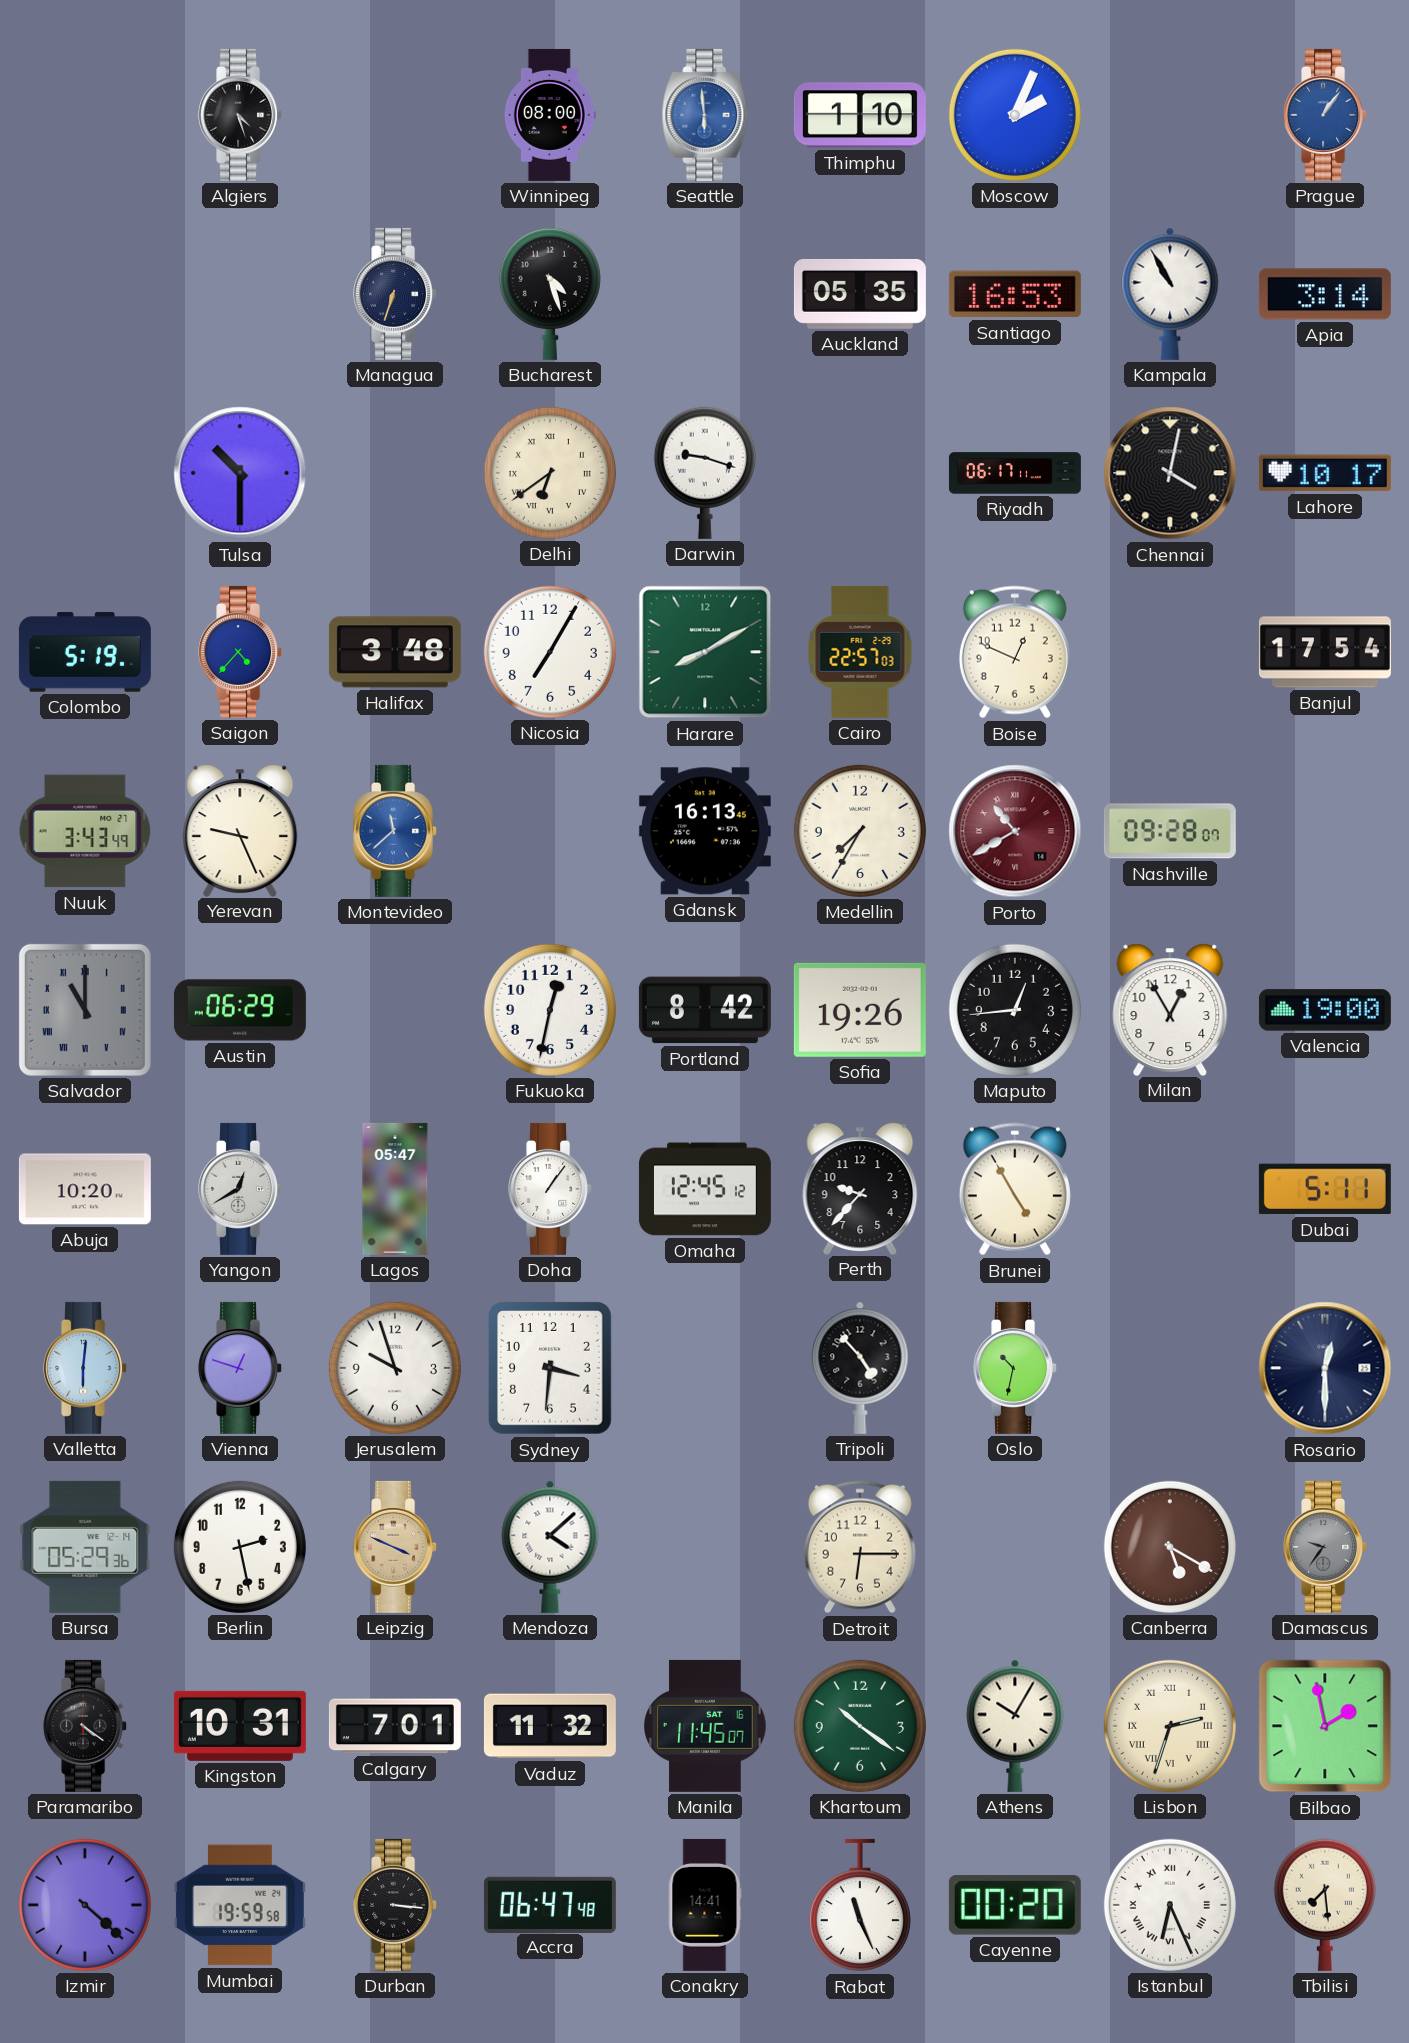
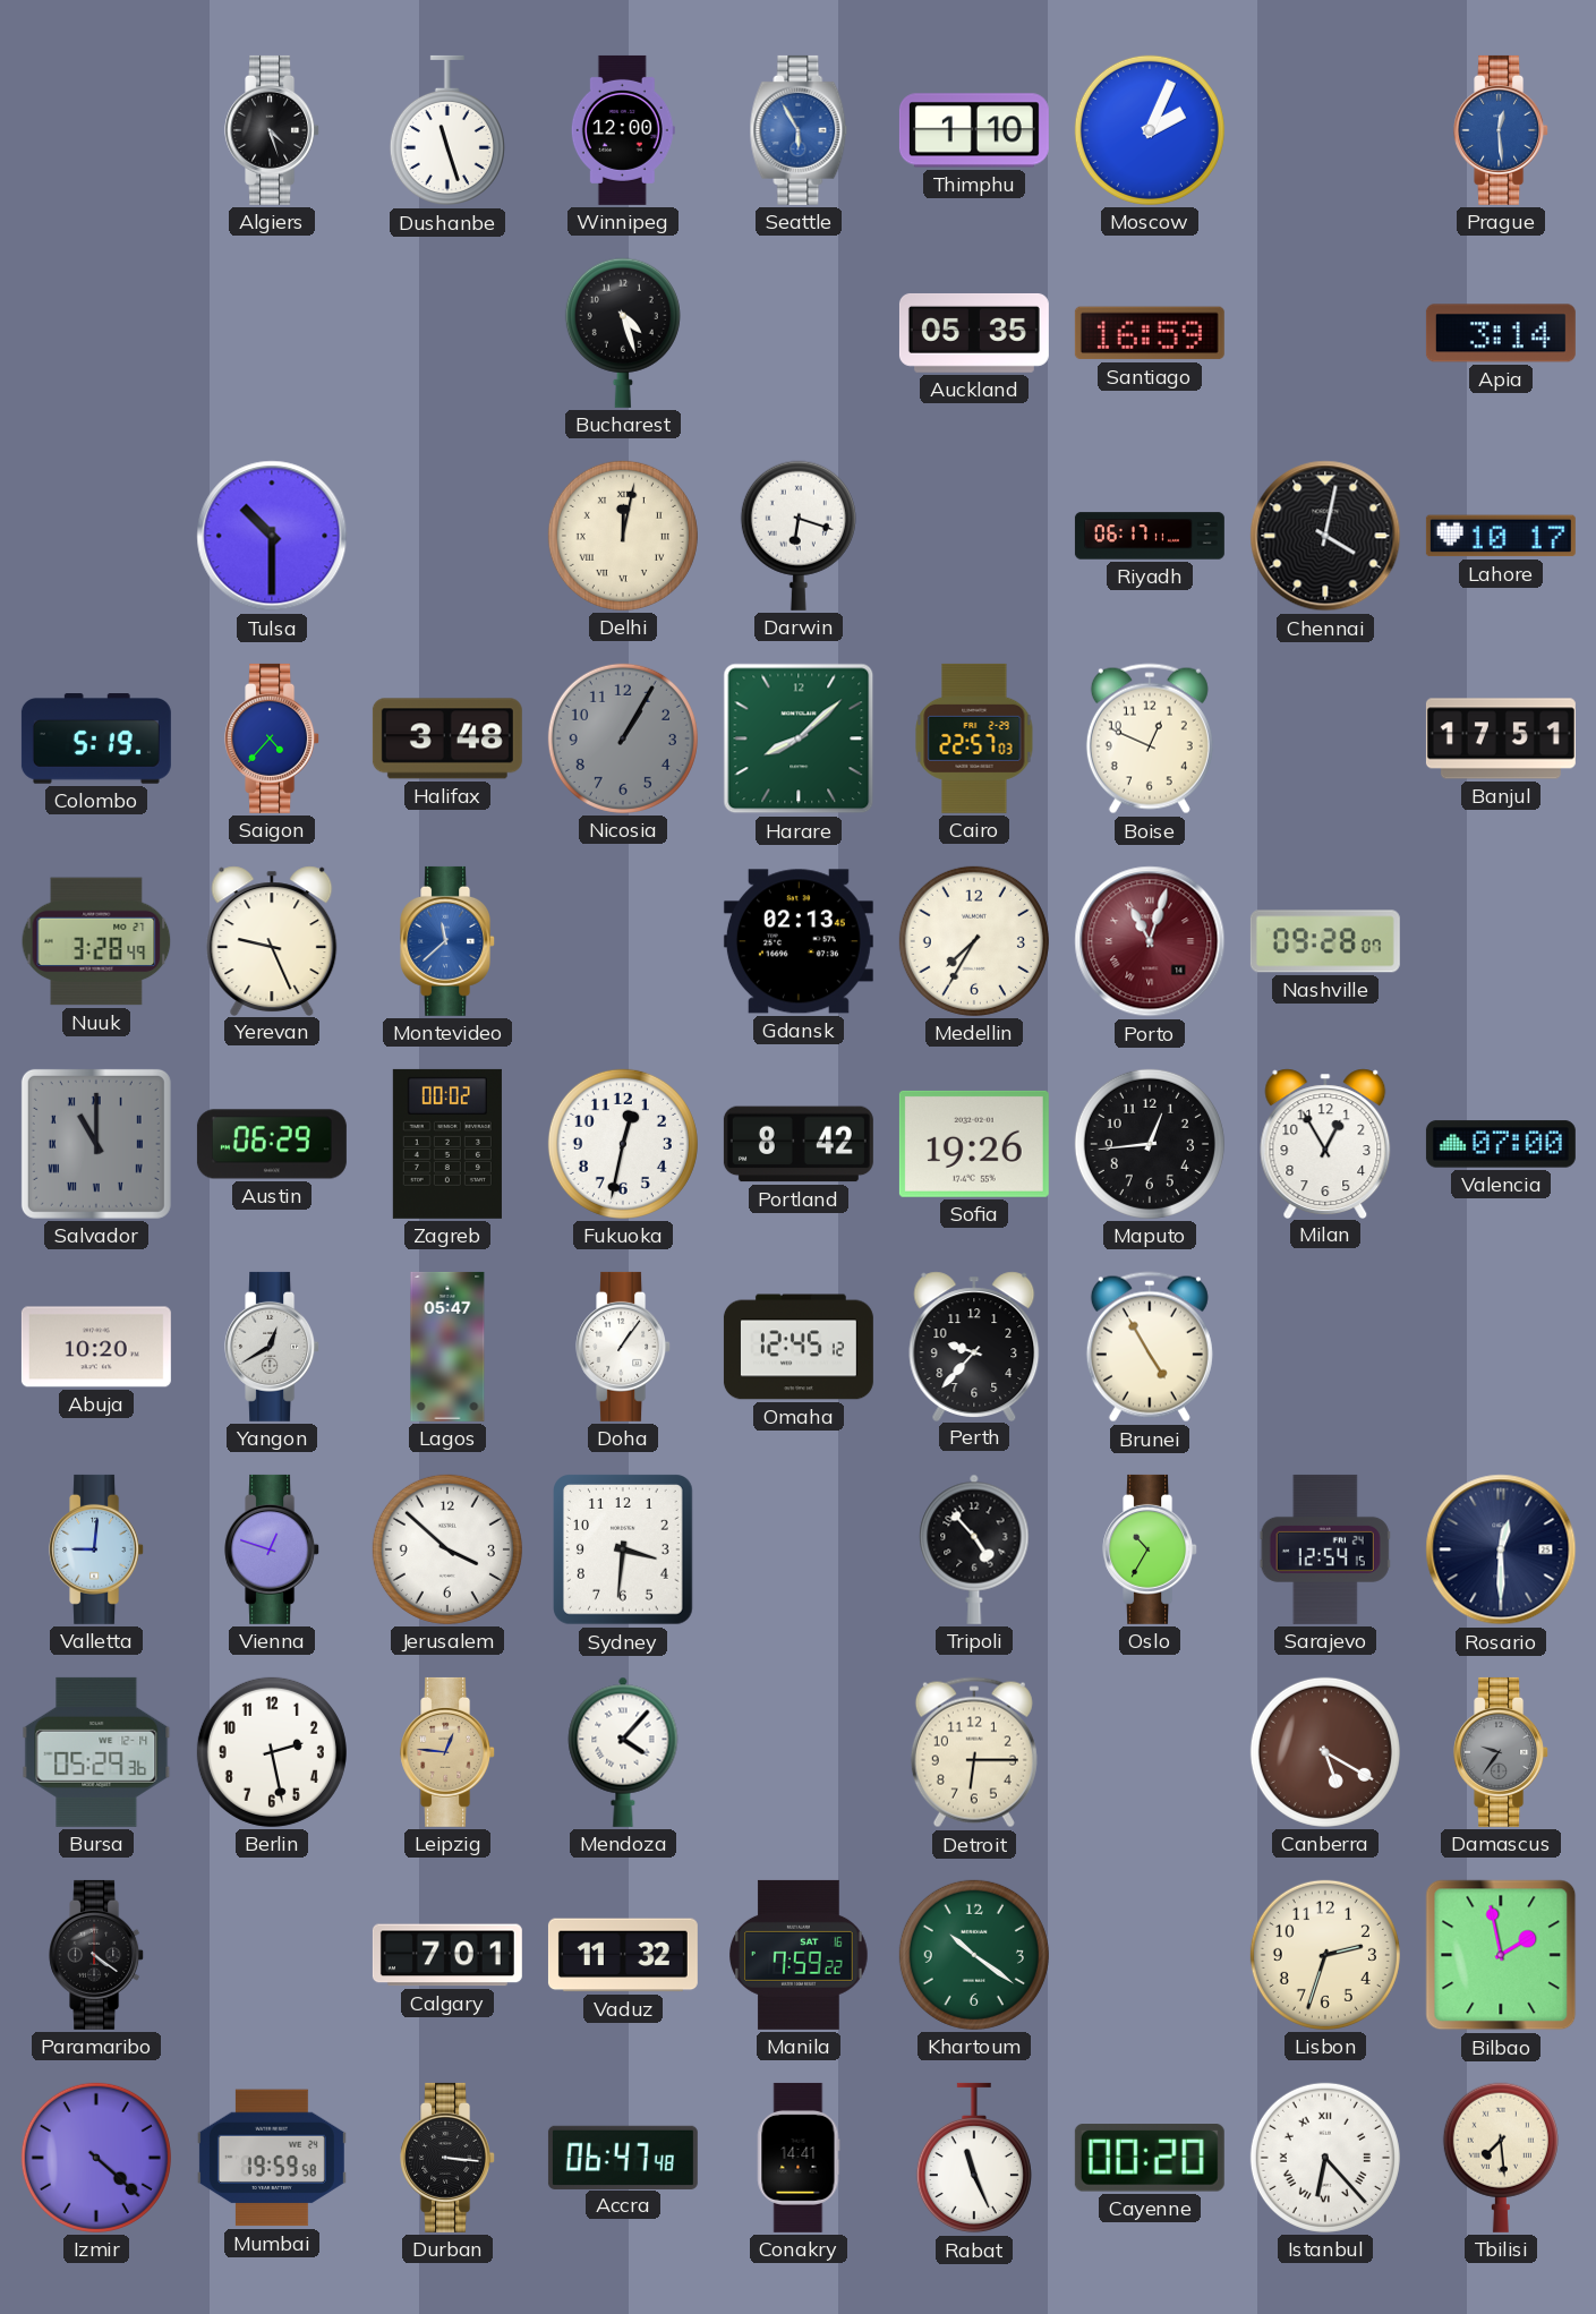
Dushanbe: none -> 11:27 (447, 130)
Winnipeg: 08:00 -> 12:00 (623, 130)
Seattle: 5:59 -> 5:55 (799, 130)
Prague: 1:06 -> 12:29 (1502, 130)
Managua: 6:33 -> none (396, 294)
Santiago: 16:53 -> 16:59 (1150, 333)
Kampala: 10:55 -> none (1170, 294)
Delhi: 6:39 -> 12:02 (623, 536)
Darwin: 9:18 -> 6:18 (799, 536)
Nicosia: 7:05 -> 1:05 (623, 738)
Nicosia dial: white -> grey (623, 738)
Harare: 8:10 -> 8:08 (799, 738)
Banjul: 17:54 -> 17:51 (1501, 738)
Nuuk: 3:43 -> 3:28 (96, 941)
Gdansk: 16:13 -> 02:13 (799, 941)
Porto: 10:40 -> 11:03 (1150, 941)
Zagreb: none -> 00:02 (447, 1144)
Valencia: 19:00 -> 07:00 (1501, 1144)
Dubai: 5:11 -> none (1325, 1189)
Valletta: 6:01 -> 9:01 (97, 1549)
Jerusalem: 9:57 -> 3:52 (447, 1549)
Oslo: 10:32 -> 10:35 (1151, 1549)
Sarajevo: none -> 12:54 (1325, 1549)
Leipzig: 3:49 -> 12:46 (449, 1752)
Mendoza: 4:08 -> 4:07 (623, 1752)
Kingston: 10:31 -> none (240, 1726)
Manila: 11:45 -> 7:59 (799, 1955)
Athens: 10:05 -> none (1015, 1726)
Lisbon numerals: Roman -> Arabic (1325, 1955)
Istanbul: 6:26 -> 6:23 (1325, 2158)
